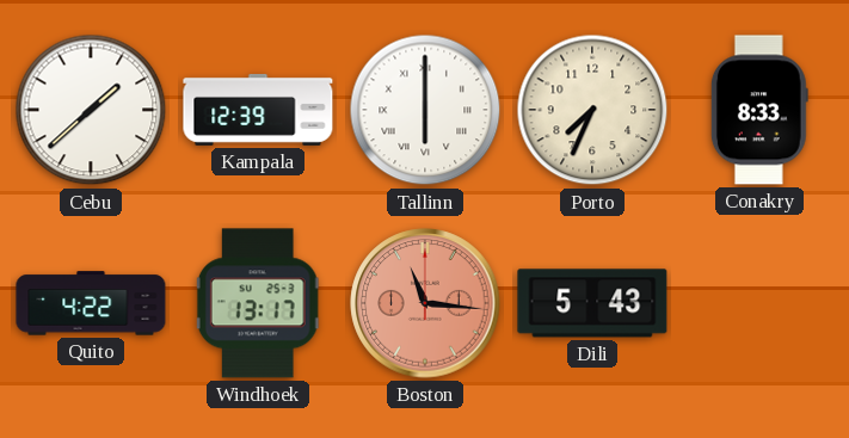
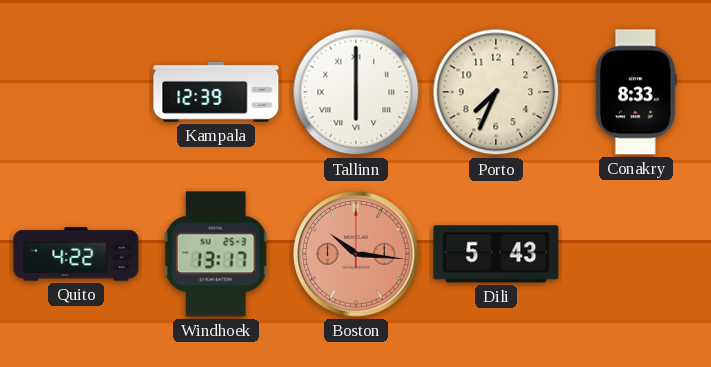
Cebu: 1:38 -> none (91, 110)
Boston: 11:16 -> 10:16 (356, 254)
